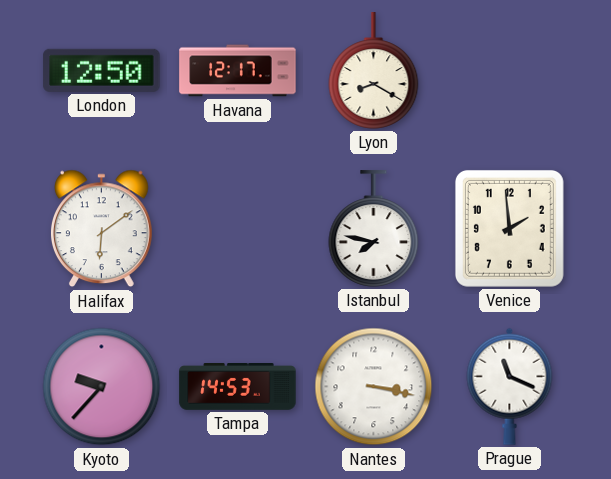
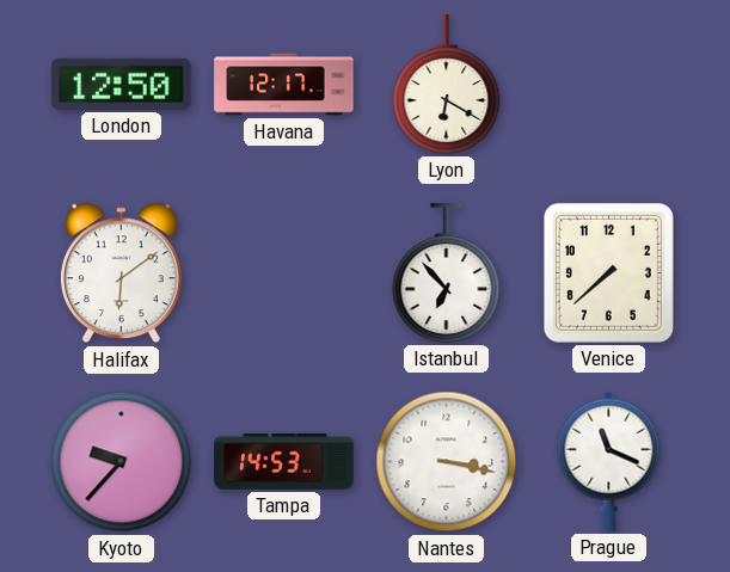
Lyon: 8:20 -> 6:20 (447, 85)
Istanbul: 7:47 -> 6:53 (447, 273)
Venice: 1:59 -> 7:38 (608, 272)
